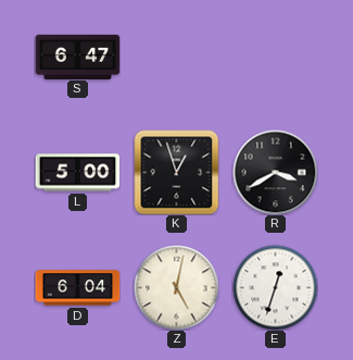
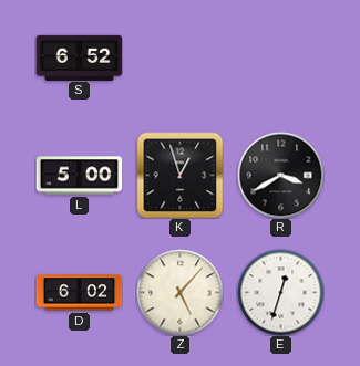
S: 6:47 -> 6:52 (79, 57)
D: 6:04 -> 6:02 (79, 293)
Z: 5:02 -> 5:07 (179, 292)
